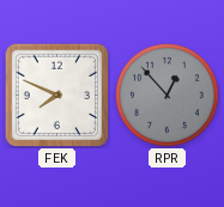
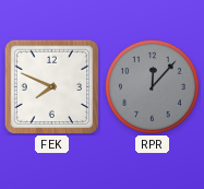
RPR: 12:53 -> 12:07 (153, 87)
